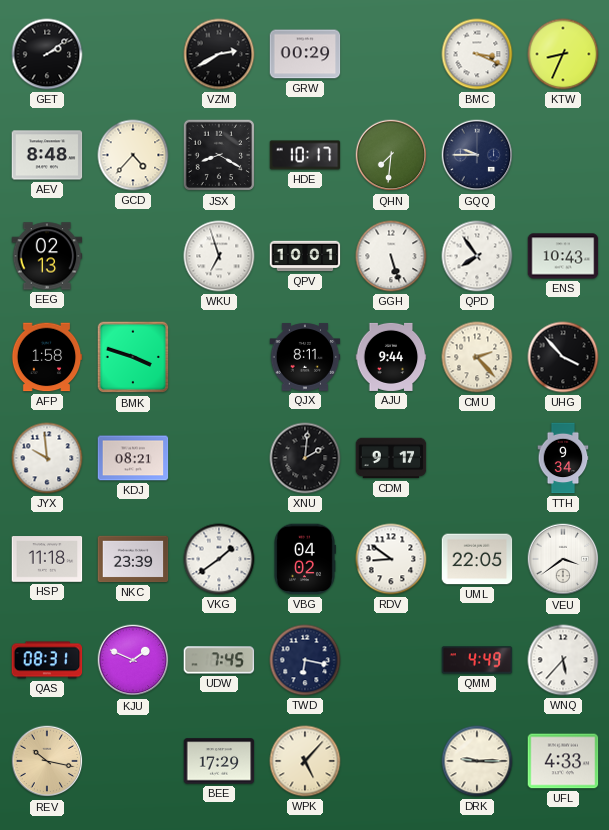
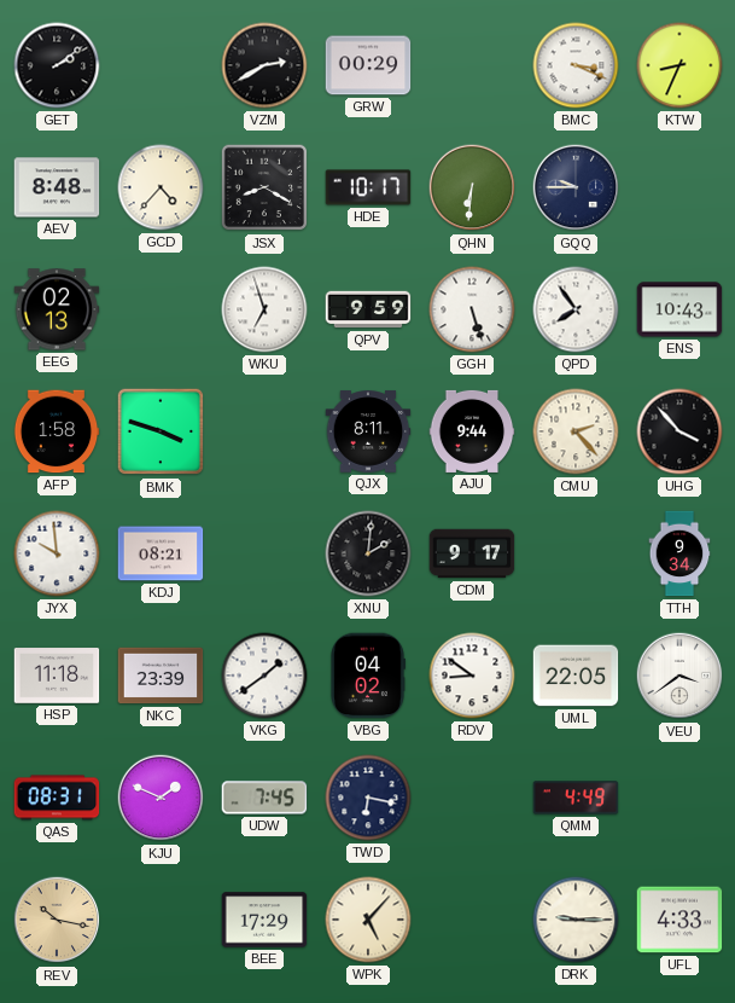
QHN: 7:31 -> 6:31 (472, 187)
QPV: 10:01 -> 9:59 (368, 309)
WNQ: 5:37 -> none (563, 660)
